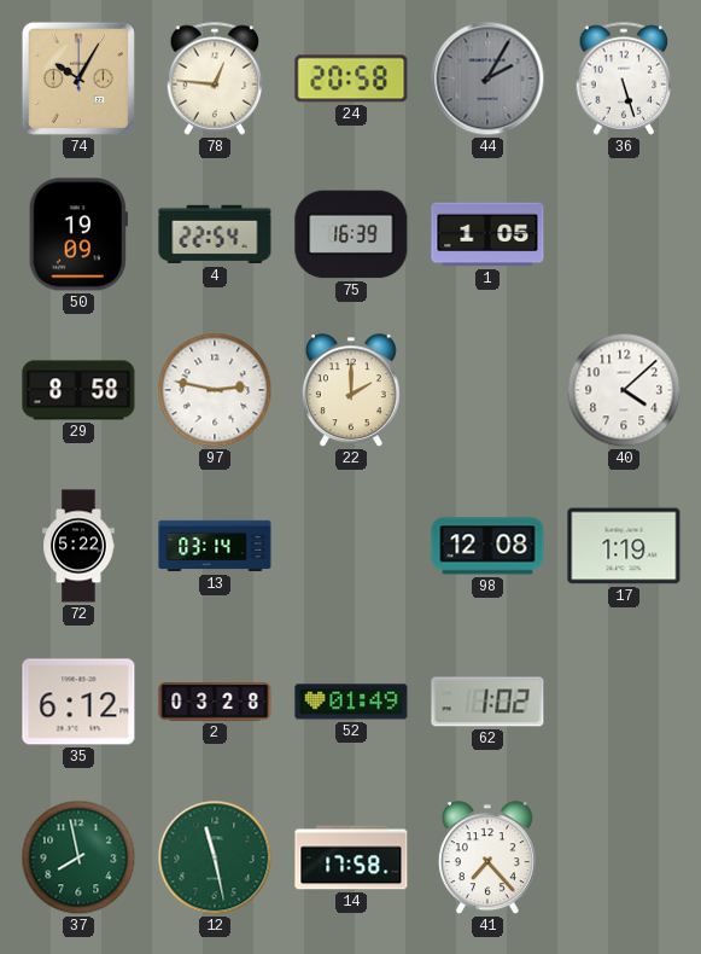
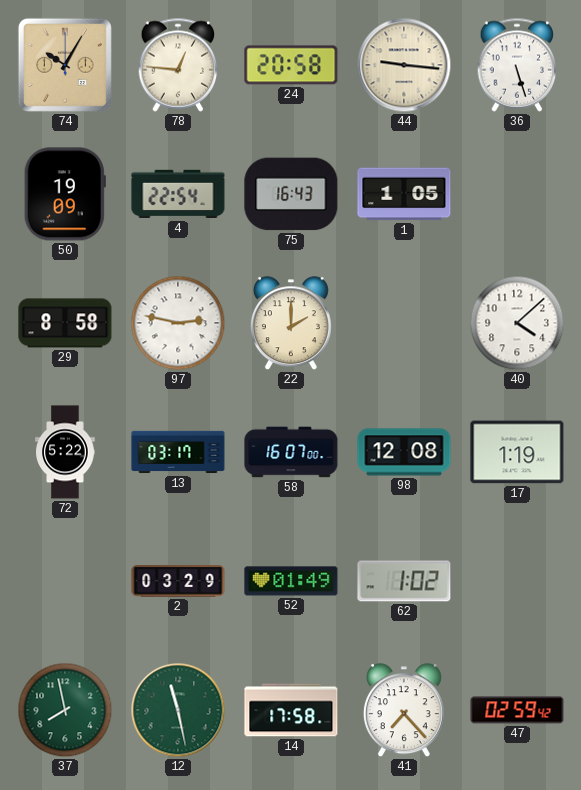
44: 2:05 -> 9:16 (404, 65)
44 dial: grey -> cream (404, 65)
75: 16:39 -> 16:43 (291, 194)
13: 03:14 -> 03:17 (178, 452)
58: none -> 16:07 (291, 452)
35: 6:12 -> none (78, 702)
2: 03:28 -> 03:29 (178, 581)
47: none -> 02:59 (517, 710)
